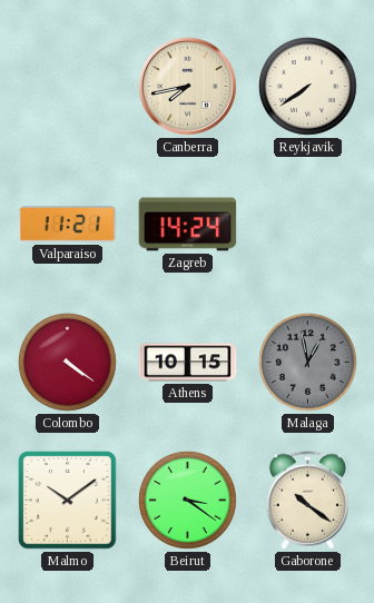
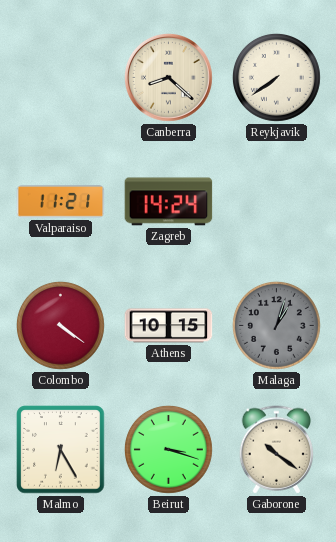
Canberra: 7:43 -> 8:22 (168, 77)
Malaga: 12:58 -> 1:03 (276, 325)
Malmo: 10:09 -> 6:25 (61, 450)
Beirut: 3:21 -> 3:18 (168, 449)
